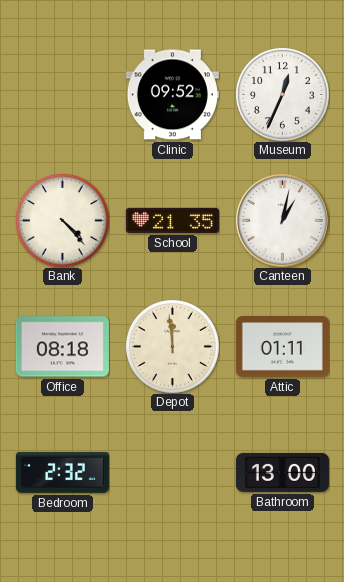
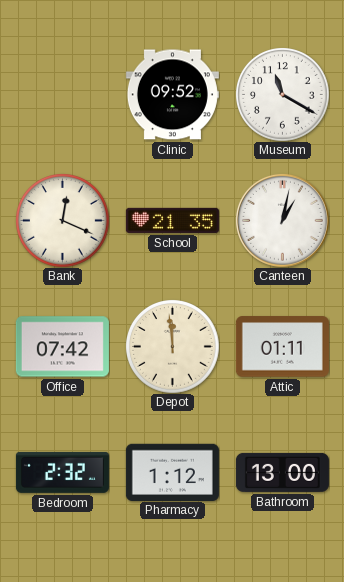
Museum: 12:34 -> 11:20 (283, 95)
Bank: 4:23 -> 12:19 (63, 221)
Office: 08:18 -> 07:42 (62, 347)
Pharmacy: none -> 1:12 (172, 472)
